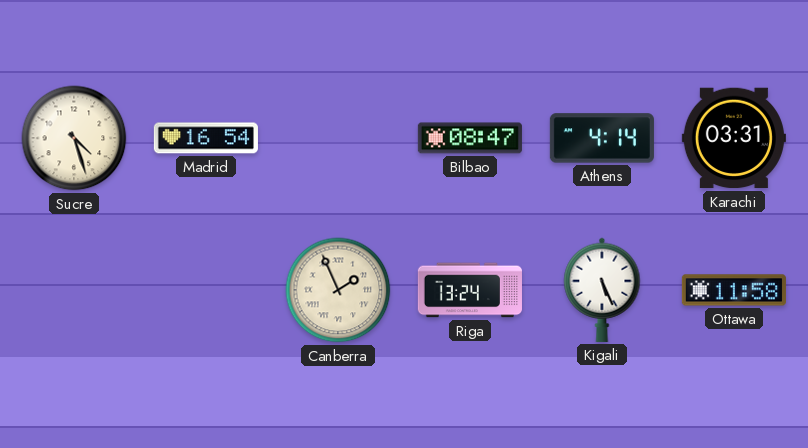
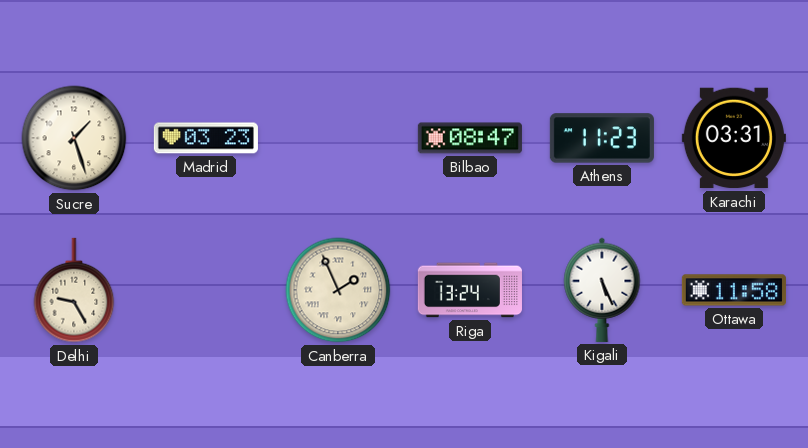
Sucre: 4:27 -> 1:27 (74, 138)
Madrid: 16:54 -> 03:23 (206, 138)
Athens: 4:14 -> 11:23 (602, 138)
Delhi: none -> 9:25 (74, 290)
